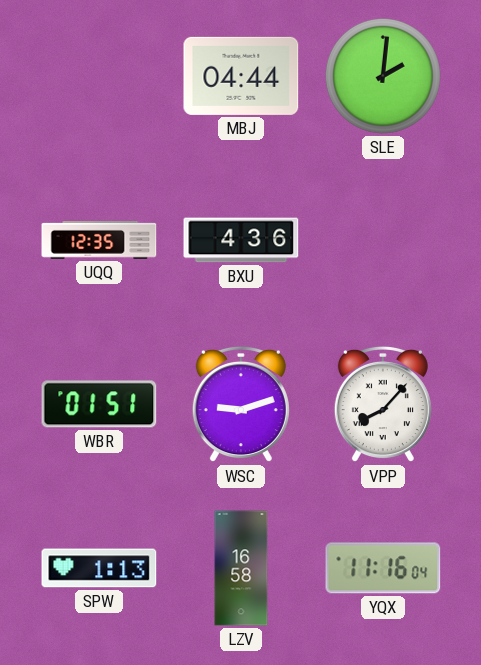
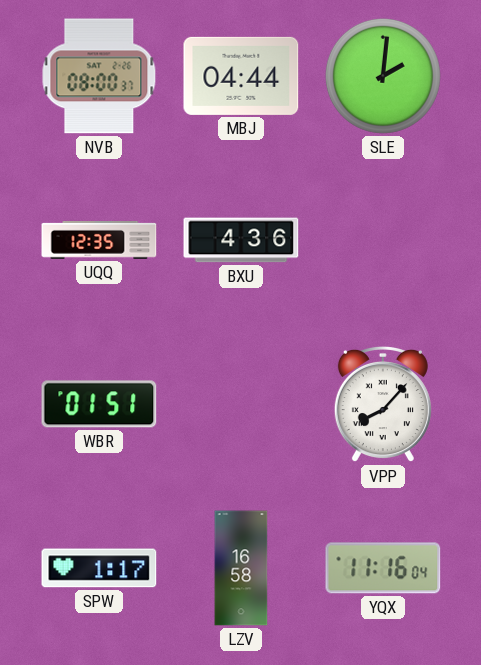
NVB: none -> 08:00 (99, 76)
WSC: 9:12 -> none (241, 404)
SPW: 1:13 -> 1:17 (99, 568)
